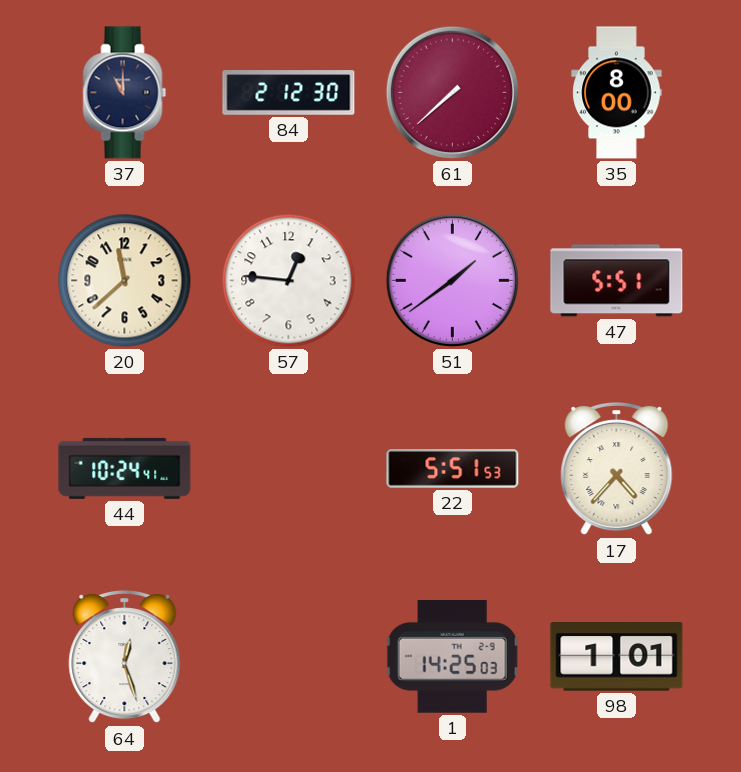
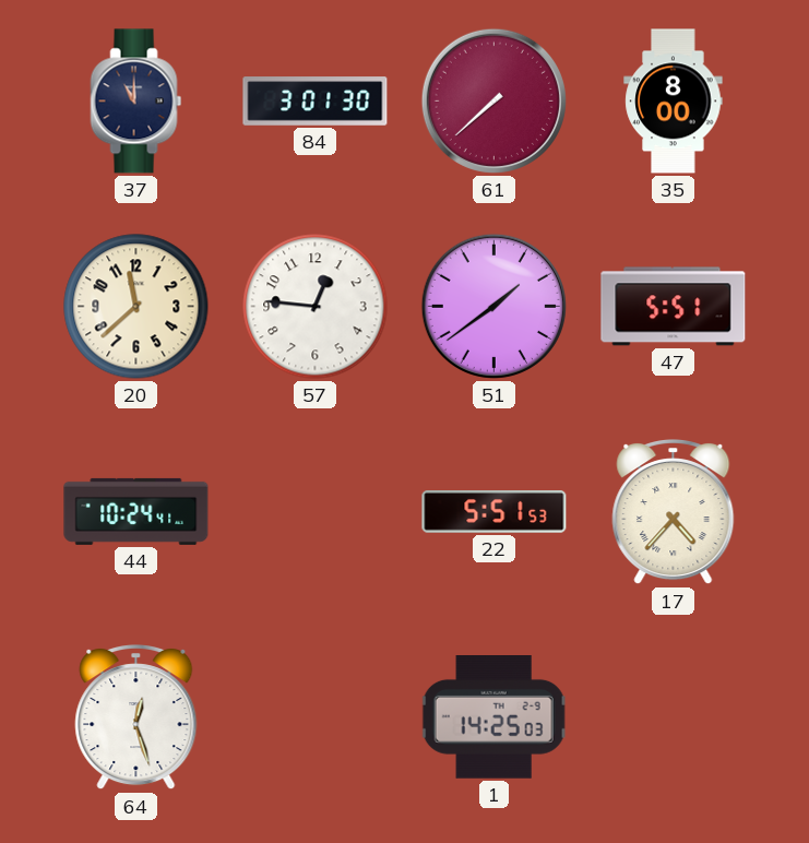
84: 2:12 -> 3:01 (316, 102)
98: 1:01 -> none (617, 657)
